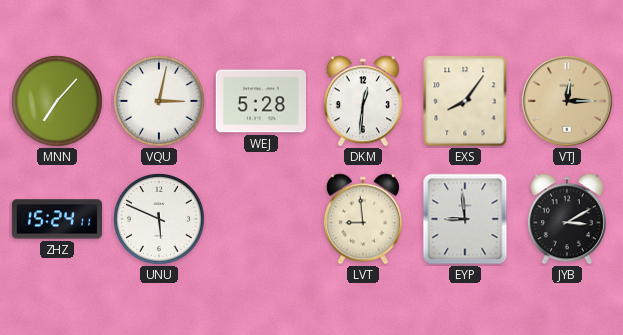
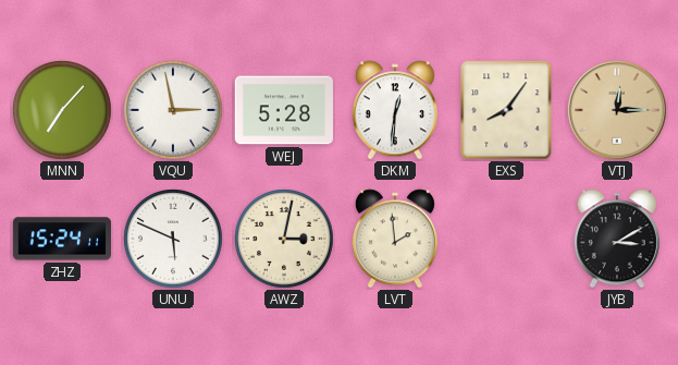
VQU: 3:02 -> 2:58 (173, 110)
AWZ: none -> 3:02 (284, 239)
LVT: 8:59 -> 1:59 (395, 239)
EYP: 8:59 -> none (465, 219)
